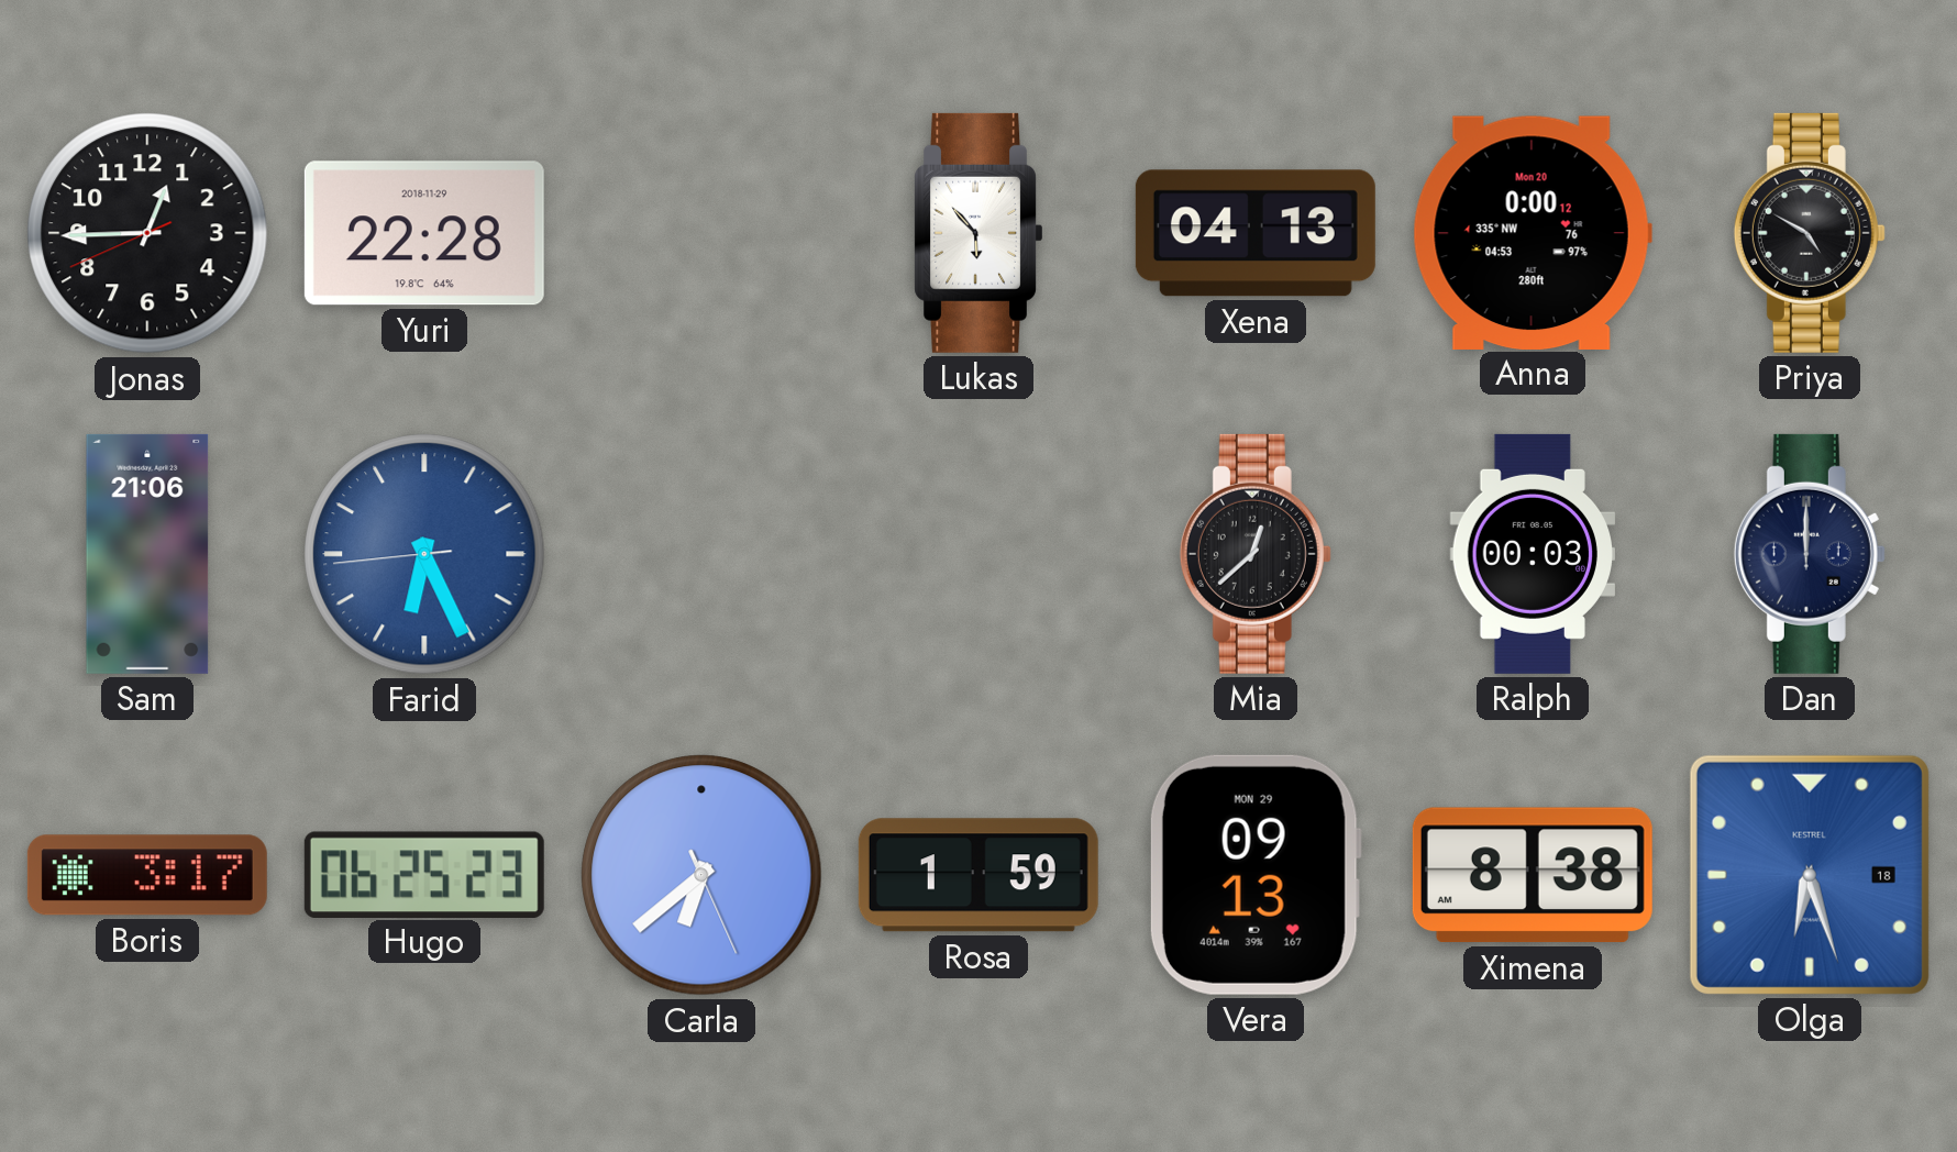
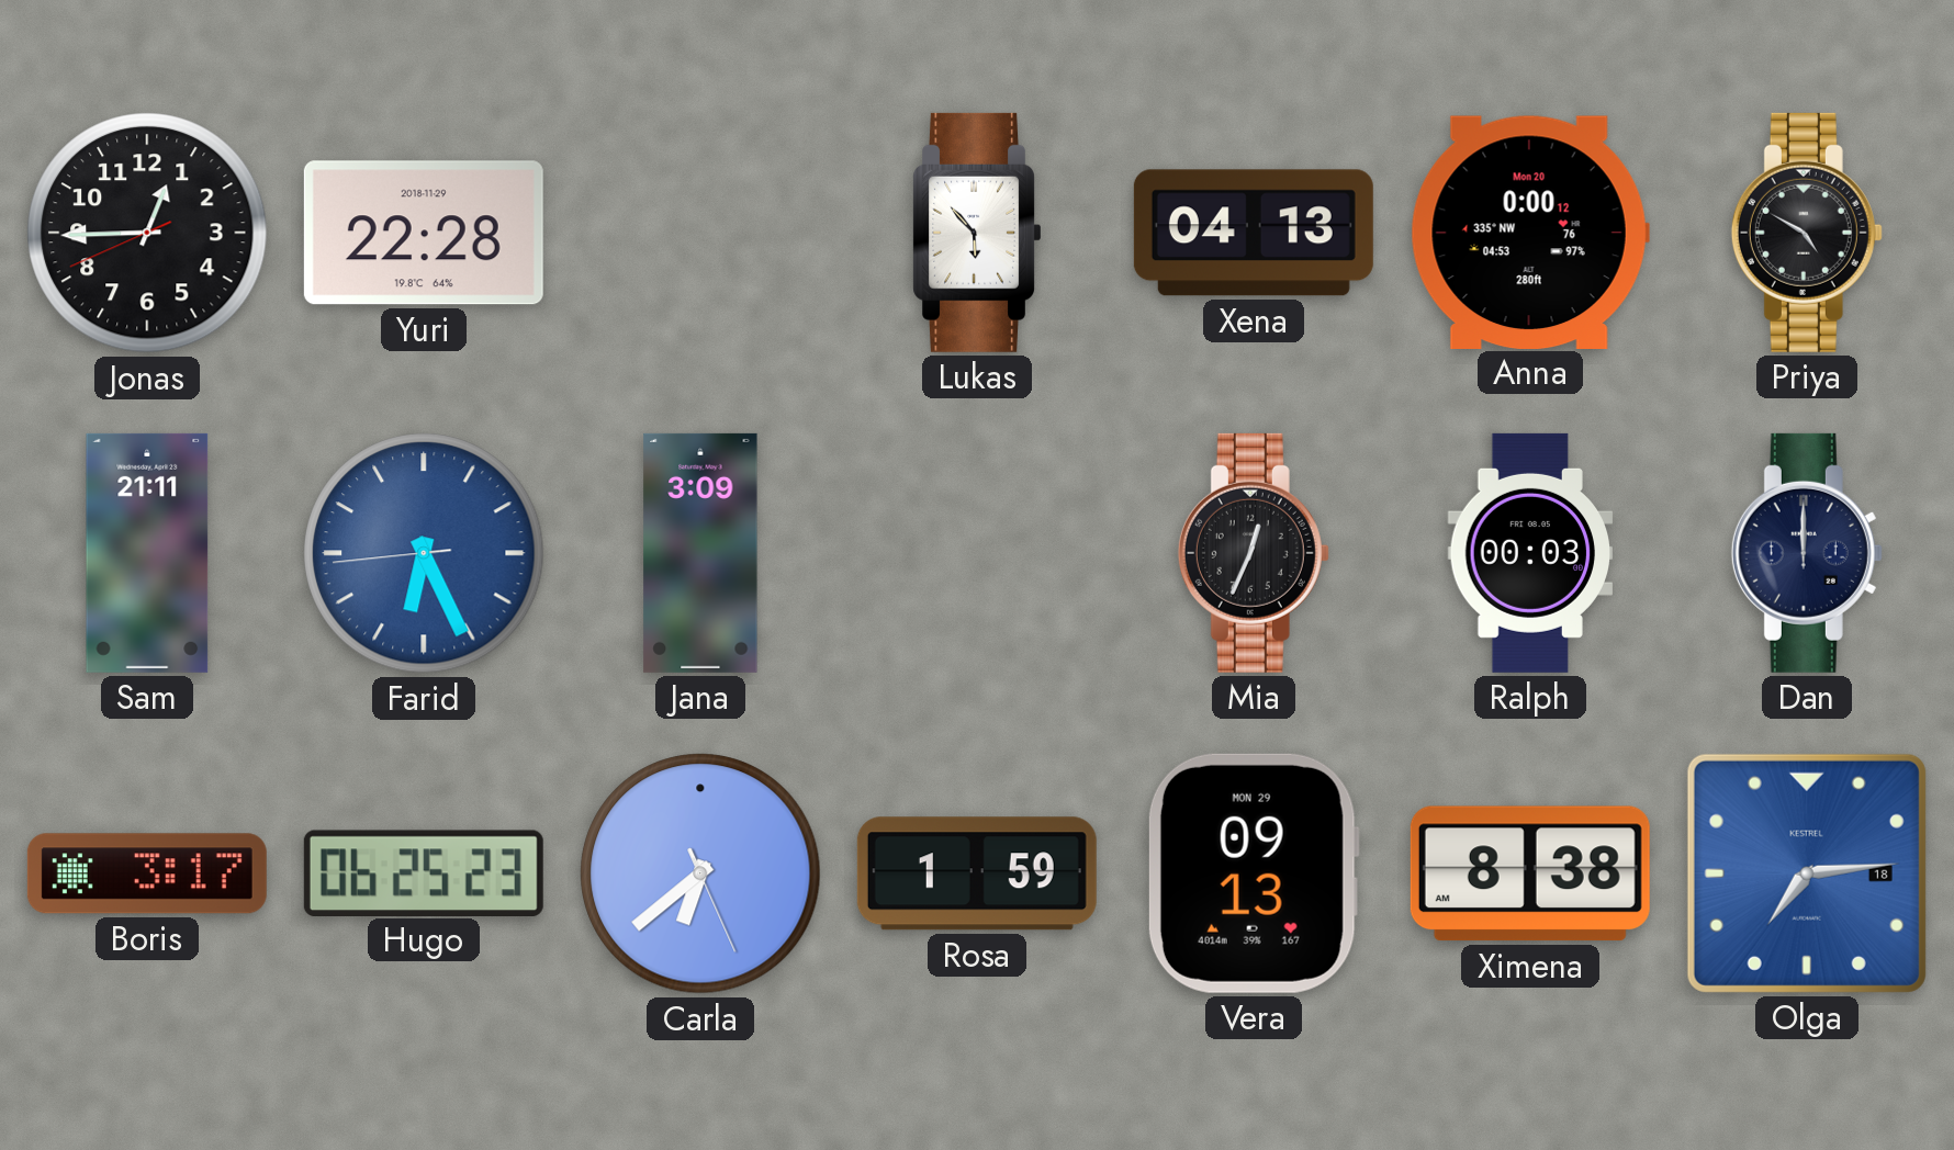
Sam: 21:06 -> 21:11 (147, 553)
Jana: none -> 3:09 (700, 553)
Mia: 12:38 -> 12:34 (1254, 553)
Olga: 6:27 -> 7:14 (1807, 873)
